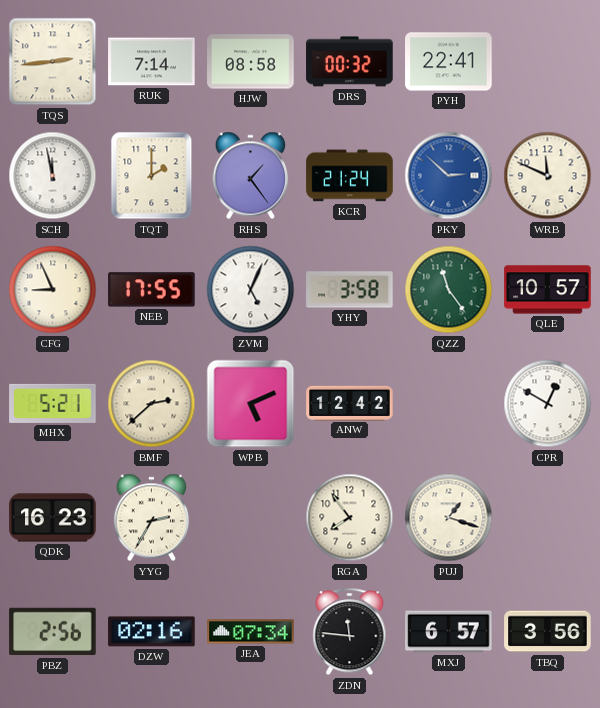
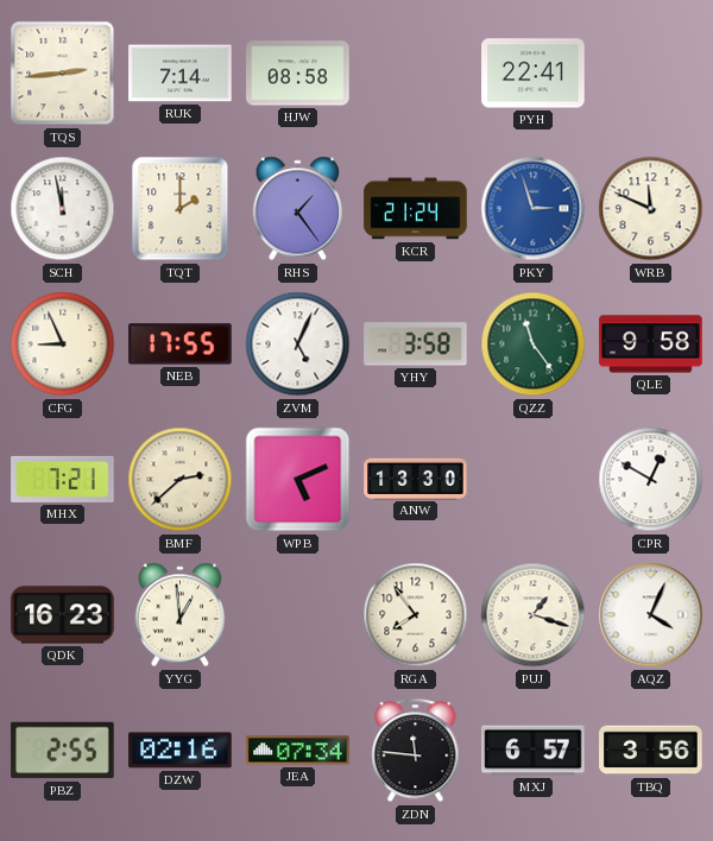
DRS: 00:32 -> none (350, 62)
PKY: 2:52 -> 2:57 (534, 209)
QLE: 10:57 -> 9:58 (651, 344)
MHX: 5:21 -> 7:21 (63, 479)
ANW: 12:42 -> 13:30 (416, 479)
YYG: 2:35 -> 12:59 (181, 615)
AQZ: none -> 4:04 (651, 615)
PBZ: 2:56 -> 2:55 (63, 751)
